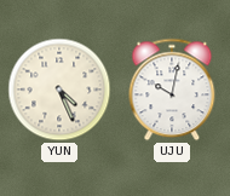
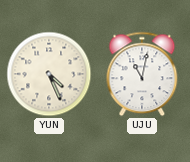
UJU: 10:02 -> 11:02 (142, 74)
